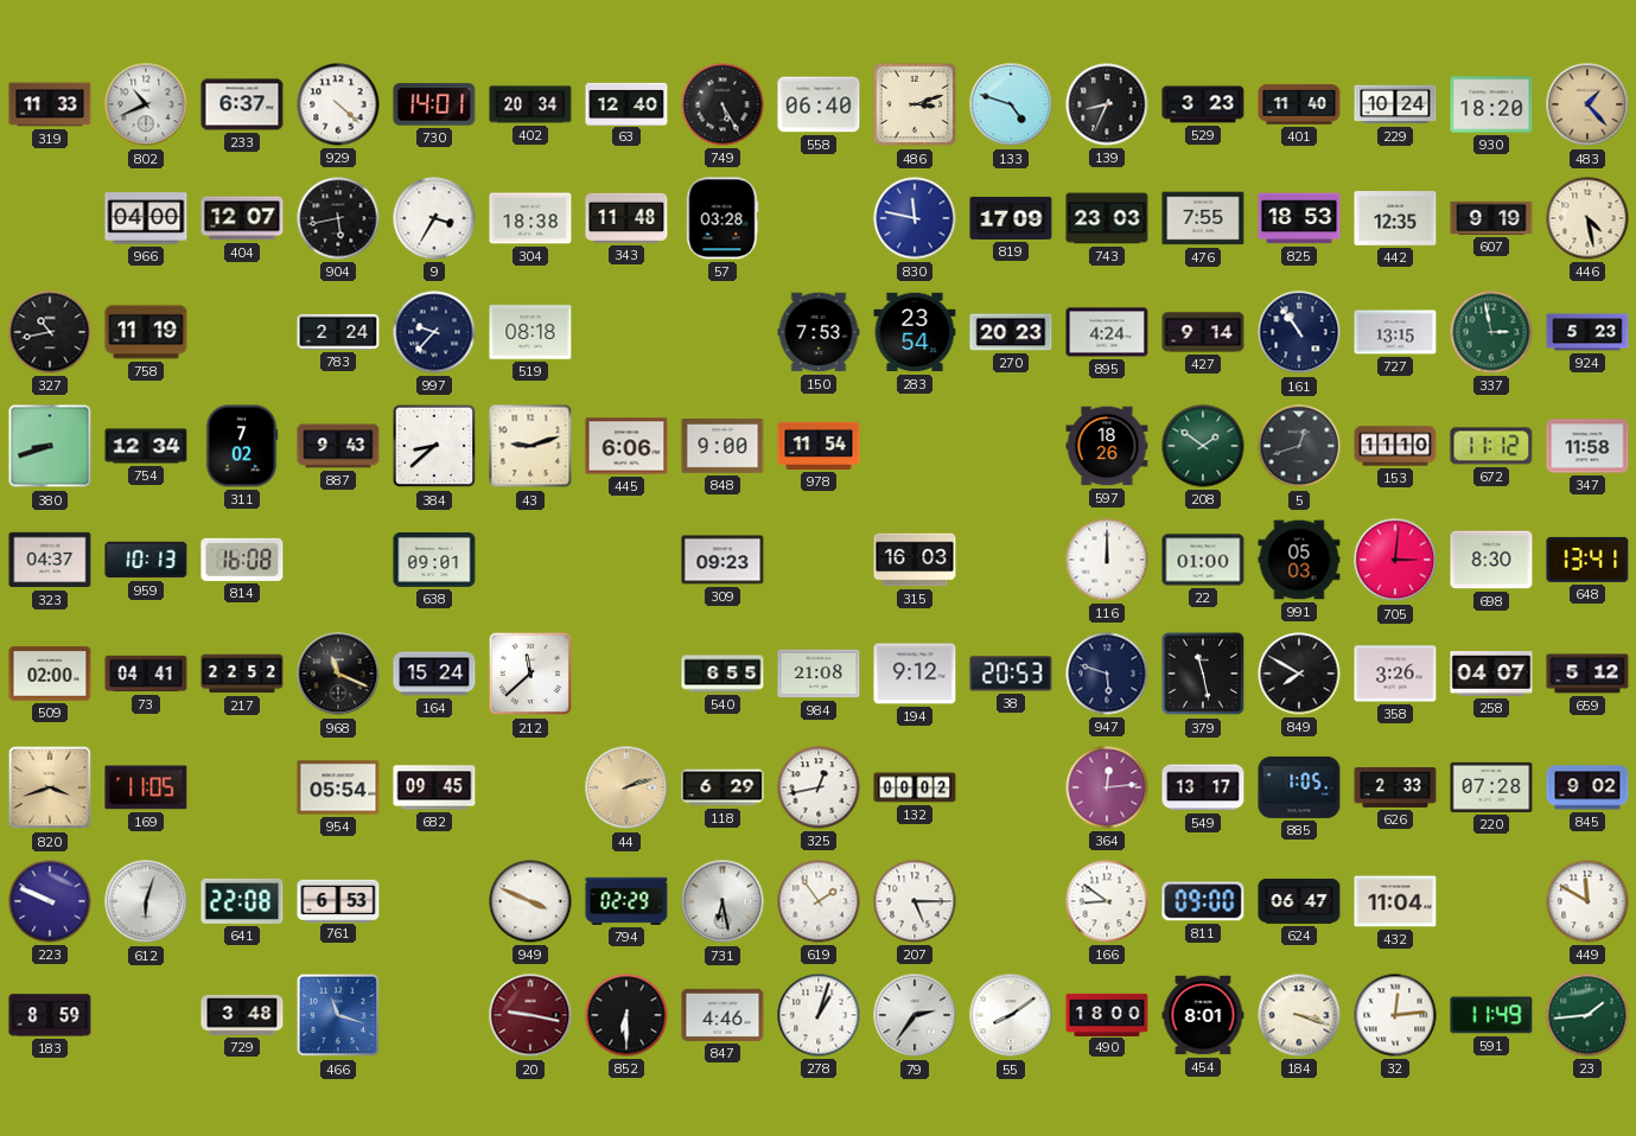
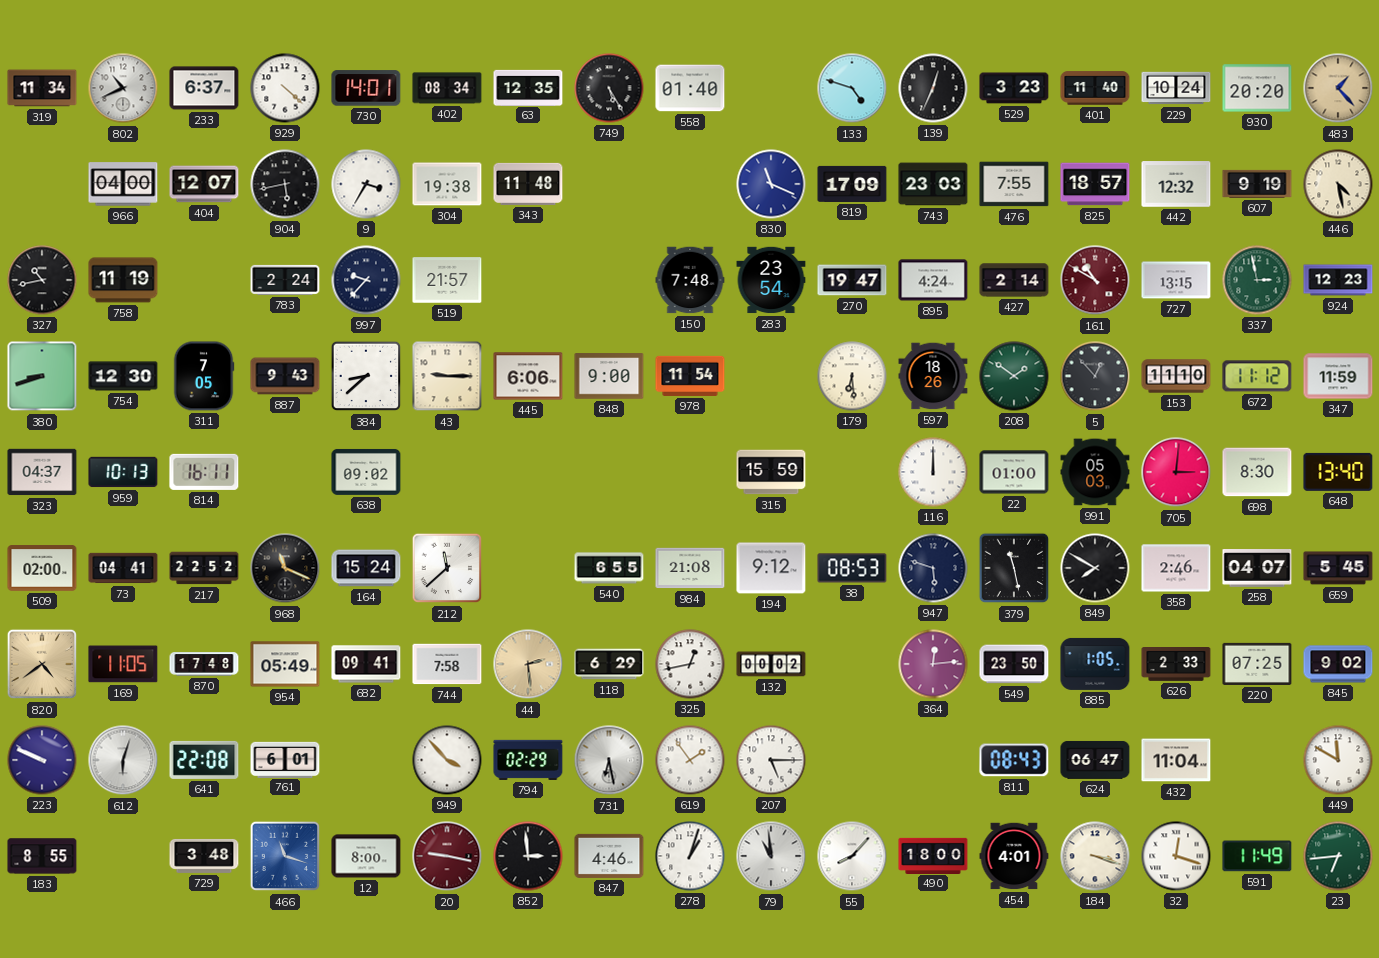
319: 11:33 -> 11:34 (42, 88)
402: 20:34 -> 08:34 (447, 88)
63: 12:40 -> 12:35 (528, 87)
558: 06:40 -> 01:40 (690, 88)
486: 3:12 -> none (915, 104)
139: 8:34 -> 12:34 (933, 88)
930: 18:20 -> 20:20 (1257, 88)
304: 18:38 -> 19:38 (447, 184)
57: 03:28 -> none (722, 218)
830: 11:47 -> 11:19 (771, 184)
825: 18:53 -> 18:57 (1095, 184)
442: 12:35 -> 12:32 (1176, 184)
519: 08:18 -> 21:57 (447, 280)
150: 7:53 -> 7:48 (690, 280)
270: 20:23 -> 19:47 (852, 280)
427: 9:14 -> 2:14 (1014, 280)
161: 10:54 -> 10:50 (1095, 280)
161 dial: navy -> burgundy (1095, 280)
924: 5:23 -> 12:23 (1338, 280)
754: 12:34 -> 12:30 (123, 376)
311: 7:02 -> 7:05 (204, 376)
43: 9:12 -> 9:15 (447, 376)
179: none -> 6:29 (852, 376)
5: 12:42 -> 12:53 (1095, 376)
347: 11:58 -> 11:59 (1338, 376)
814: 16:08 -> 16:11 (204, 472)
638: 09:01 -> 09:02 (366, 472)
309: 09:23 -> none (722, 560)
315: 16:03 -> 15:59 (771, 472)
648: 13:41 -> 13:40 (1338, 472)
38: 20:53 -> 08:53 (852, 568)
358: 3:26 -> 2:46 (1176, 568)
659: 5:12 -> 5:45 (1338, 568)
820: 3:42 -> 4:39 (42, 664)
870: none -> 17:48 (204, 664)
954: 05:54 -> 05:49 (285, 664)
682: 09:45 -> 09:41 (366, 664)
744: none -> 7:58 (447, 664)
44: 2:12 -> 2:29 (528, 664)
549: 13:17 -> 23:50 (1014, 664)
220: 07:28 -> 07:25 (1257, 664)
761: 6:53 -> 6:01 (285, 759)
949: 3:49 -> 3:53 (447, 760)
166: 8:51 -> none (1107, 901)
811: 09:00 -> 08:43 (1014, 760)
183: 8:59 -> 8:55 (42, 856)
12: none -> 8:00 (366, 856)
852: 6:30 -> 2:59 (528, 856)
79: 2:36 -> 10:59 (771, 856)
55: 8:09 -> 8:07 (852, 856)
454: 8:01 -> 4:01 (1014, 856)
32: 12:14 -> 12:18 (1176, 856)
23: 1:44 -> 6:44 (1338, 856)
